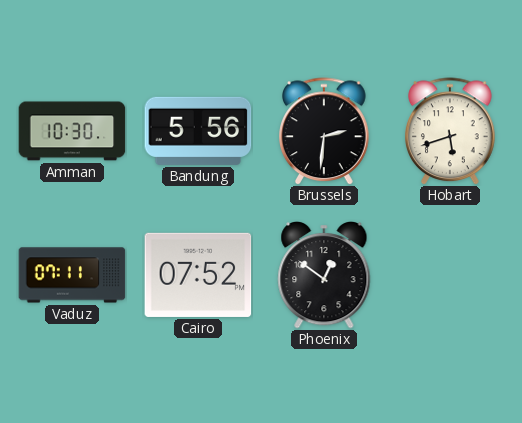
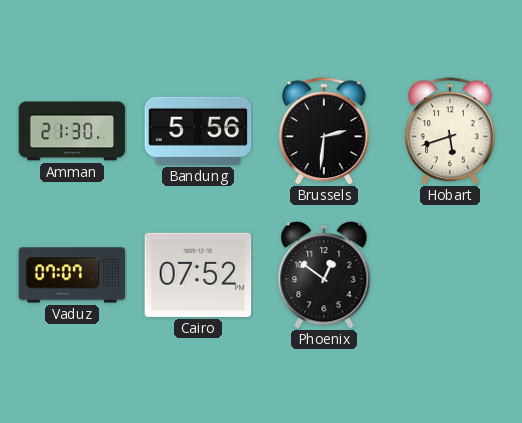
Amman: 10:30 -> 21:30 (72, 131)
Vaduz: 07:11 -> 07:07 (72, 275)
